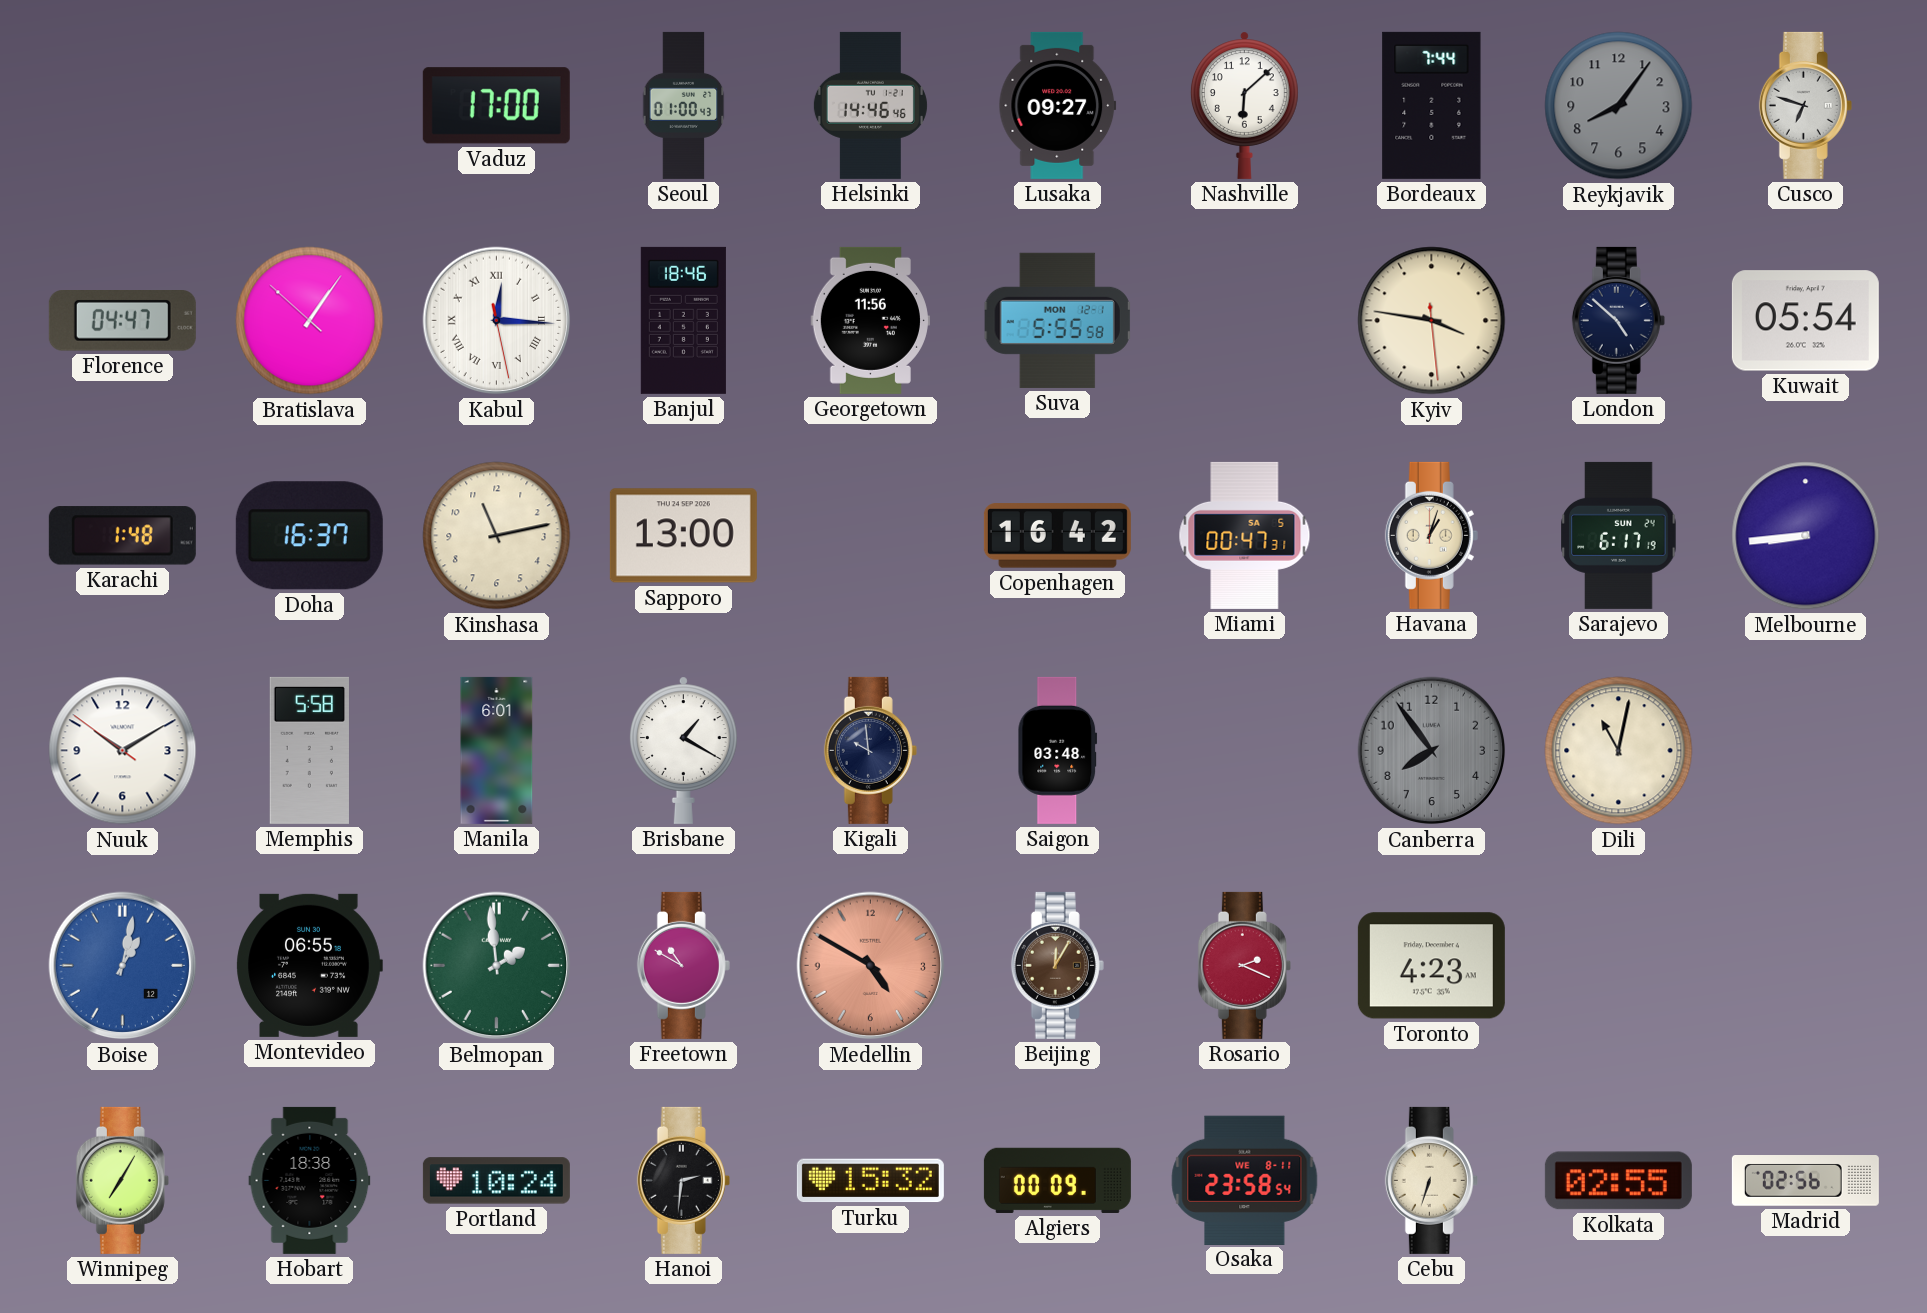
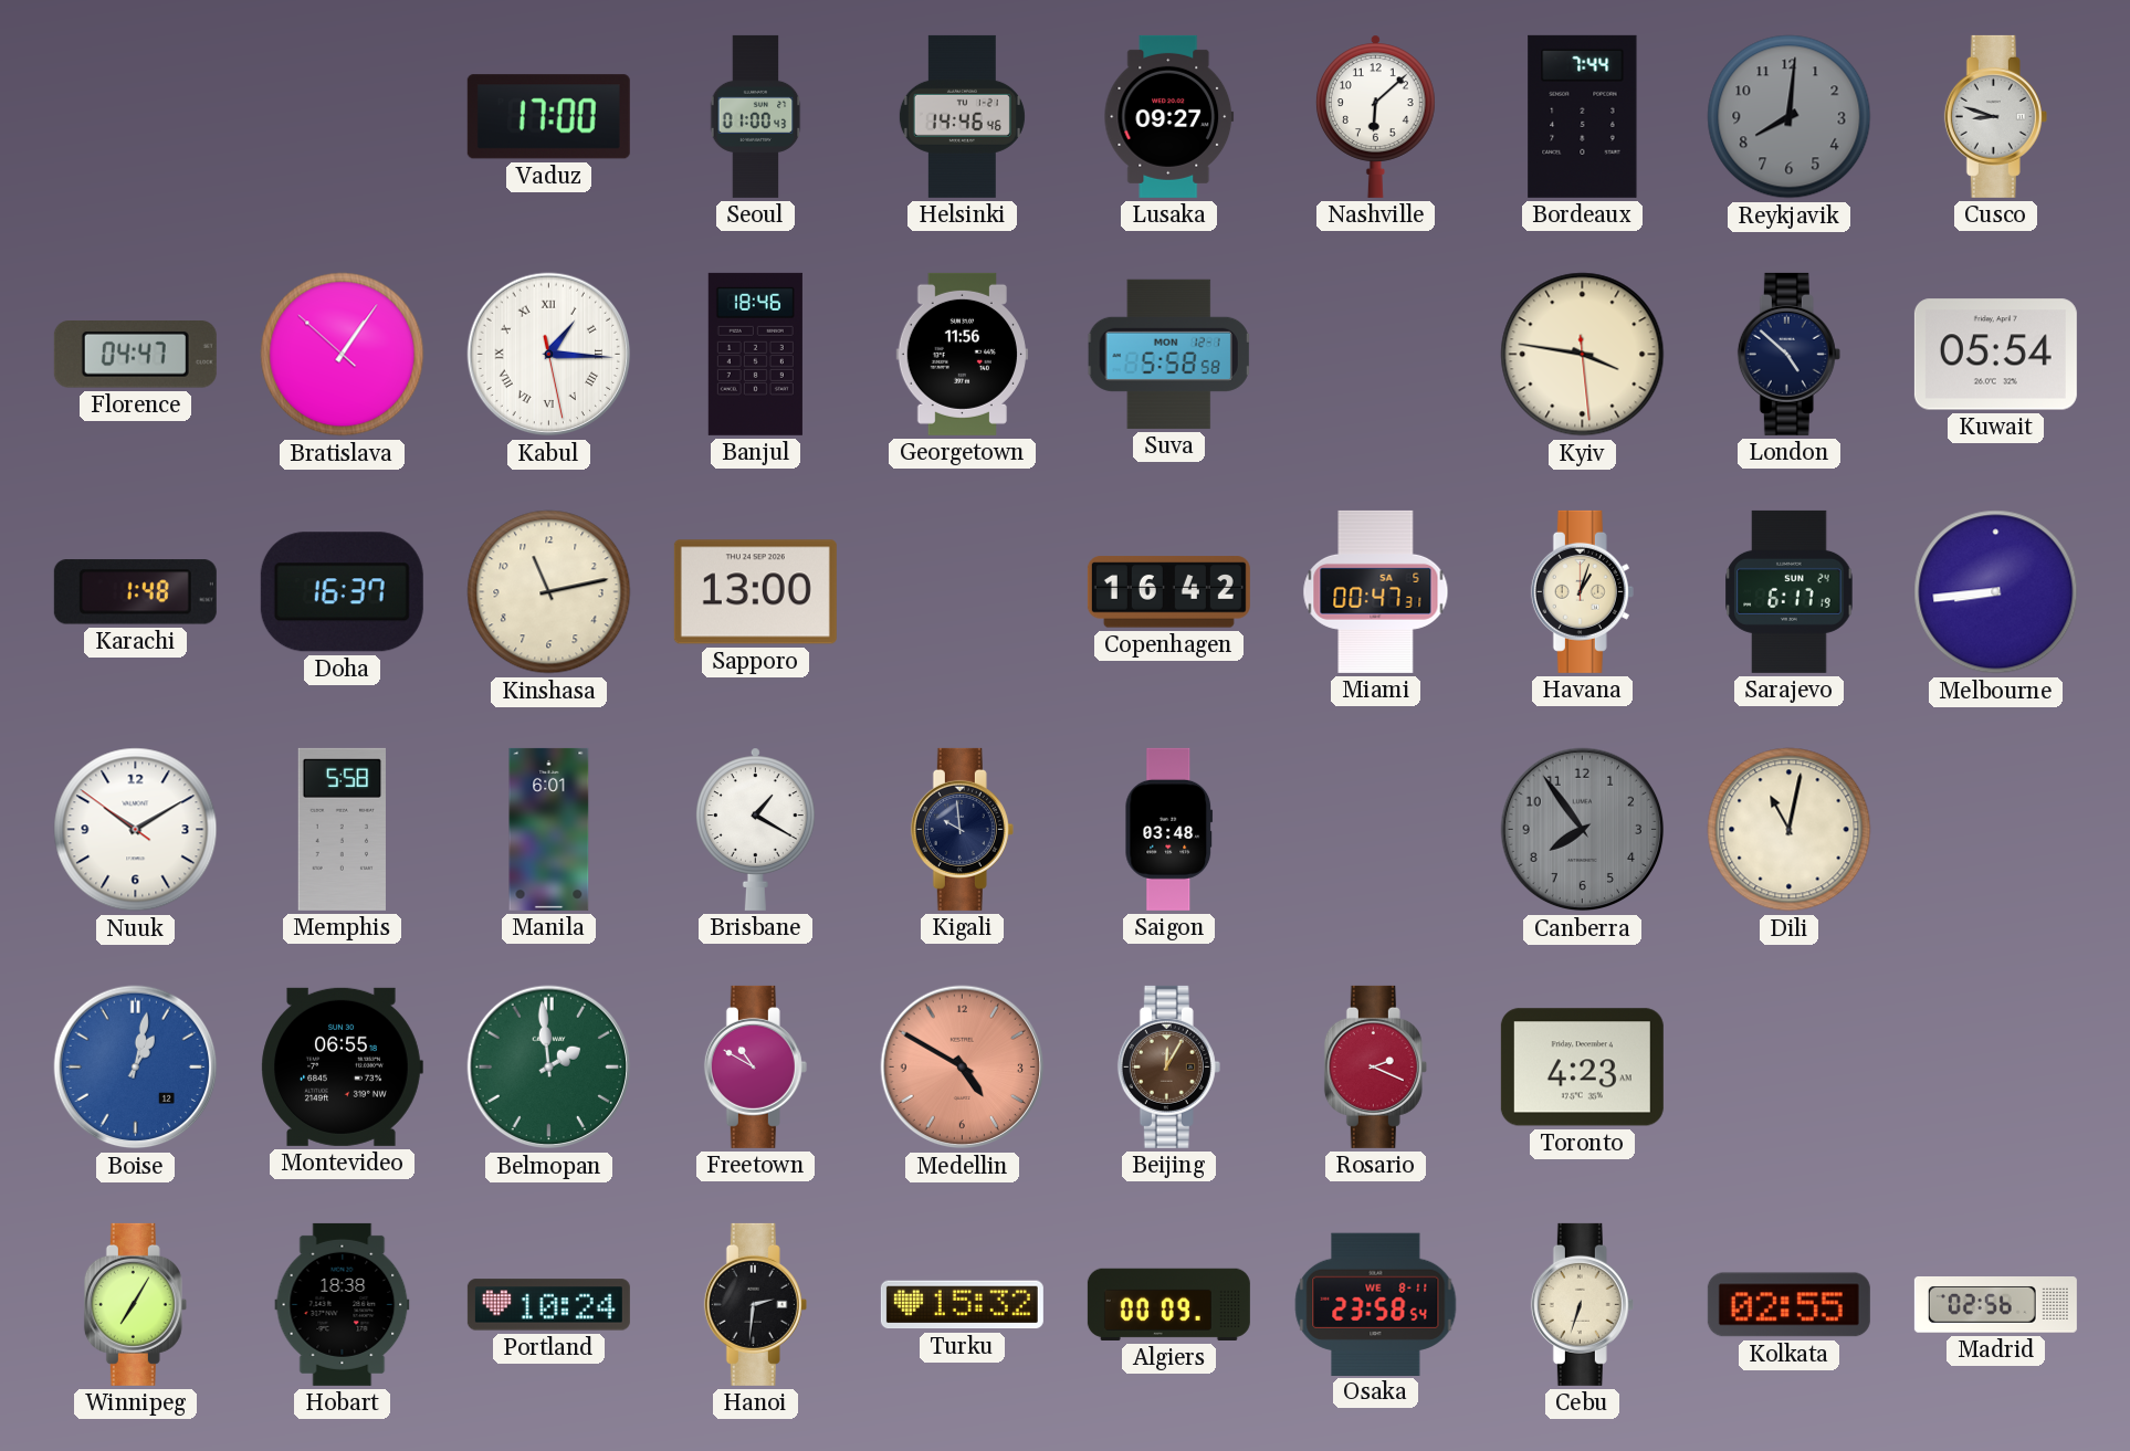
Reykjavik: 8:06 -> 8:01 (1790, 117)
Cusco: 6:48 -> 8:48 (1995, 116)
Kabul: 12:15 -> 1:15 (549, 355)
Suva: 5:55 -> 5:58 (1168, 354)
